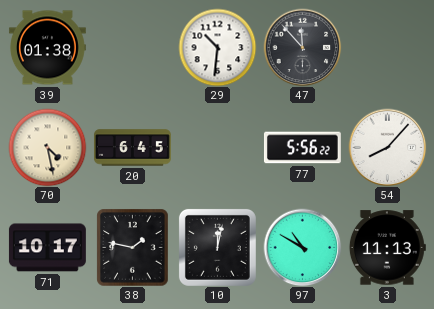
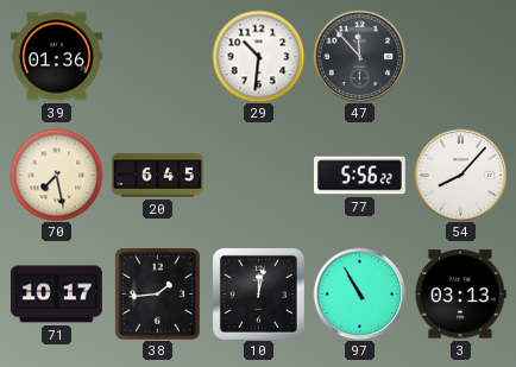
39: 01:38 -> 01:36 (56, 57)
70: 4:28 -> 7:28 (56, 175)
38: 1:47 -> 1:44 (158, 293)
97: 10:50 -> 10:55 (359, 293)
3: 11:13 -> 03:13 (460, 295)
